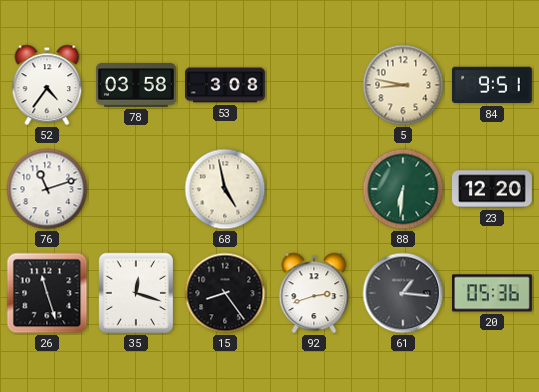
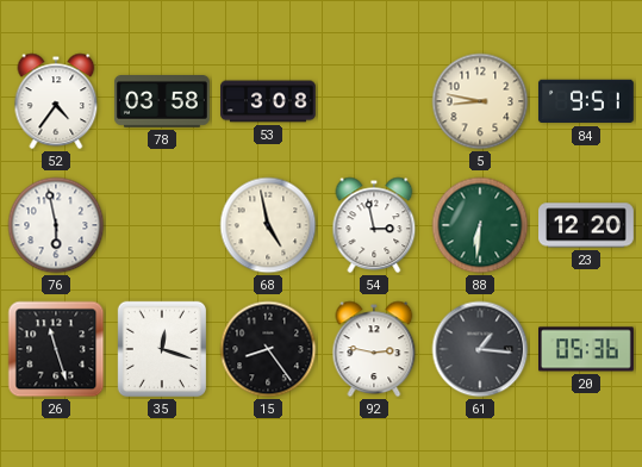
76: 11:12 -> 5:58 (56, 225)
54: none -> 2:58 (374, 225)
92: 2:42 -> 2:47 (374, 349)
